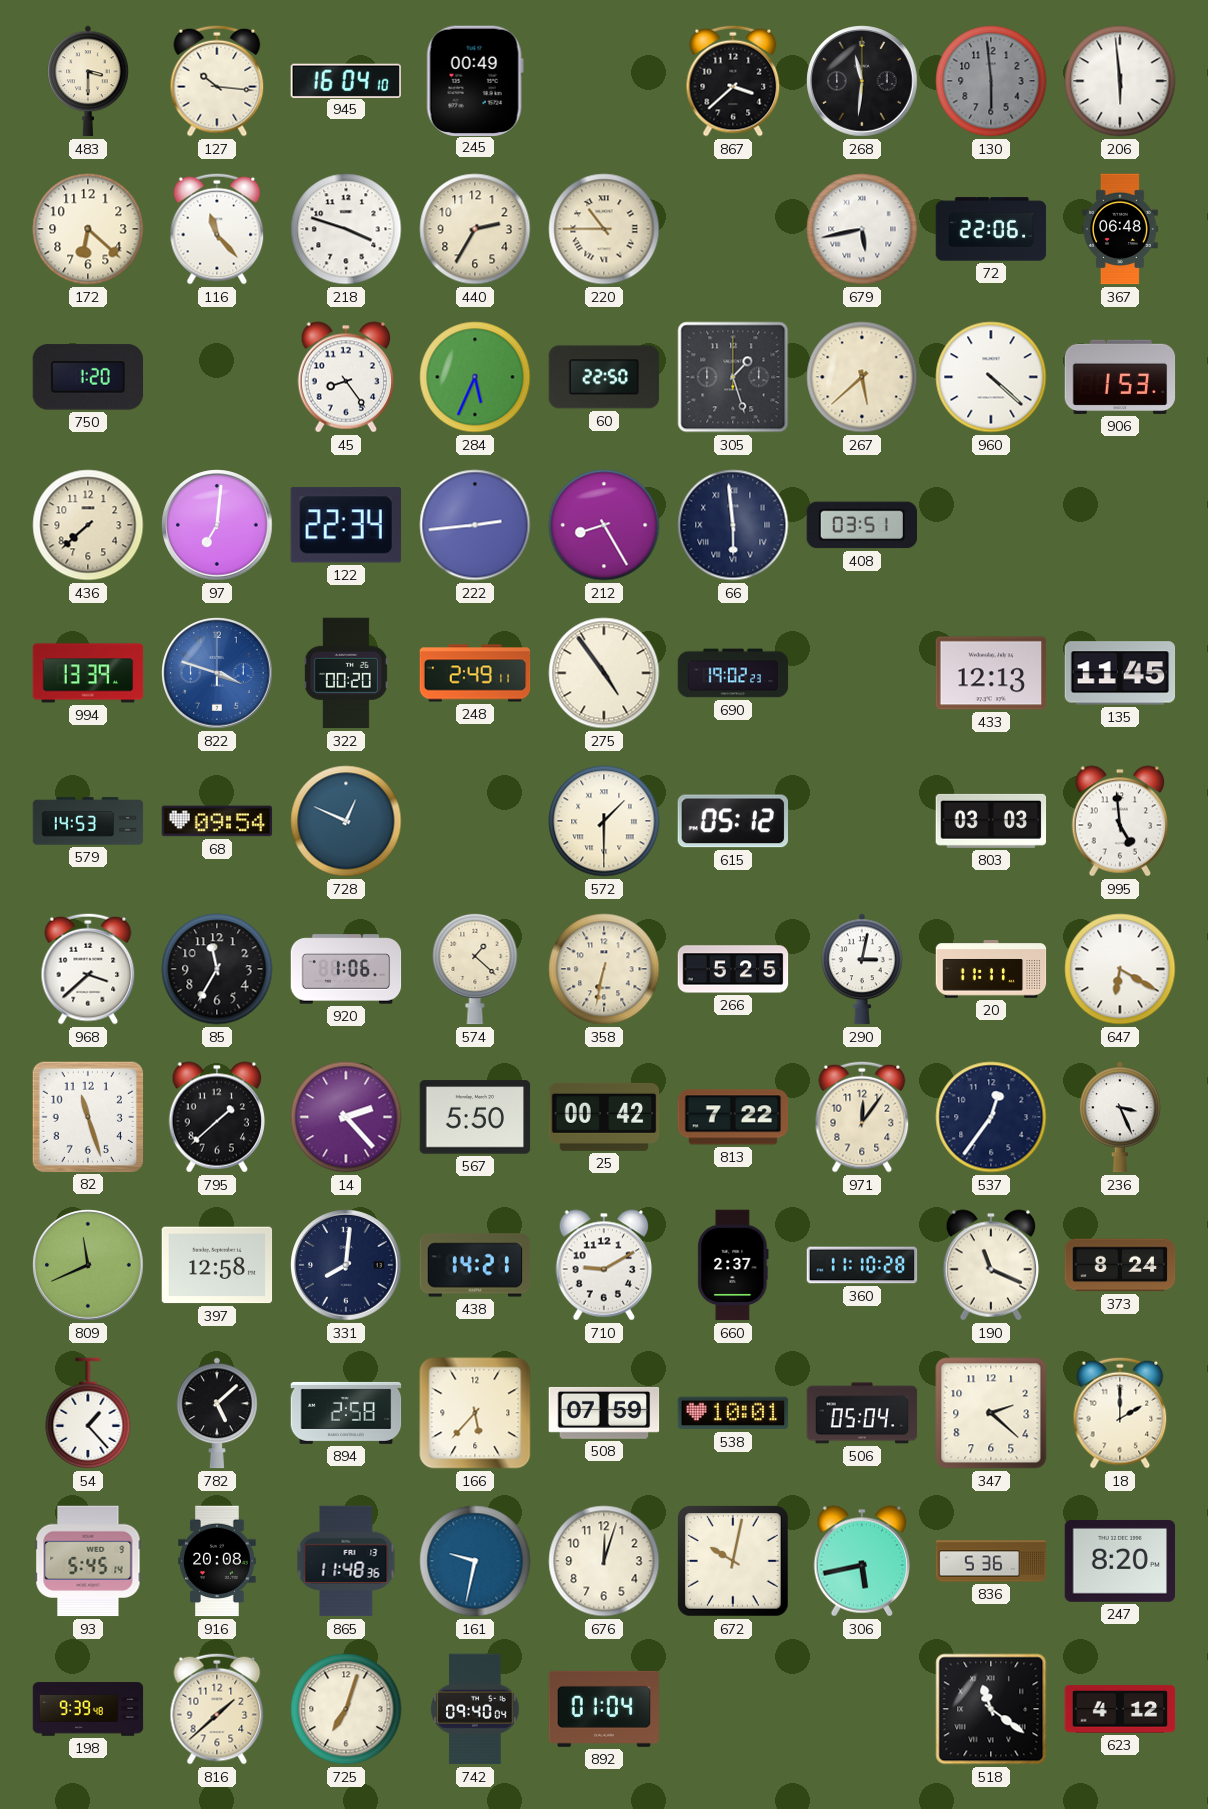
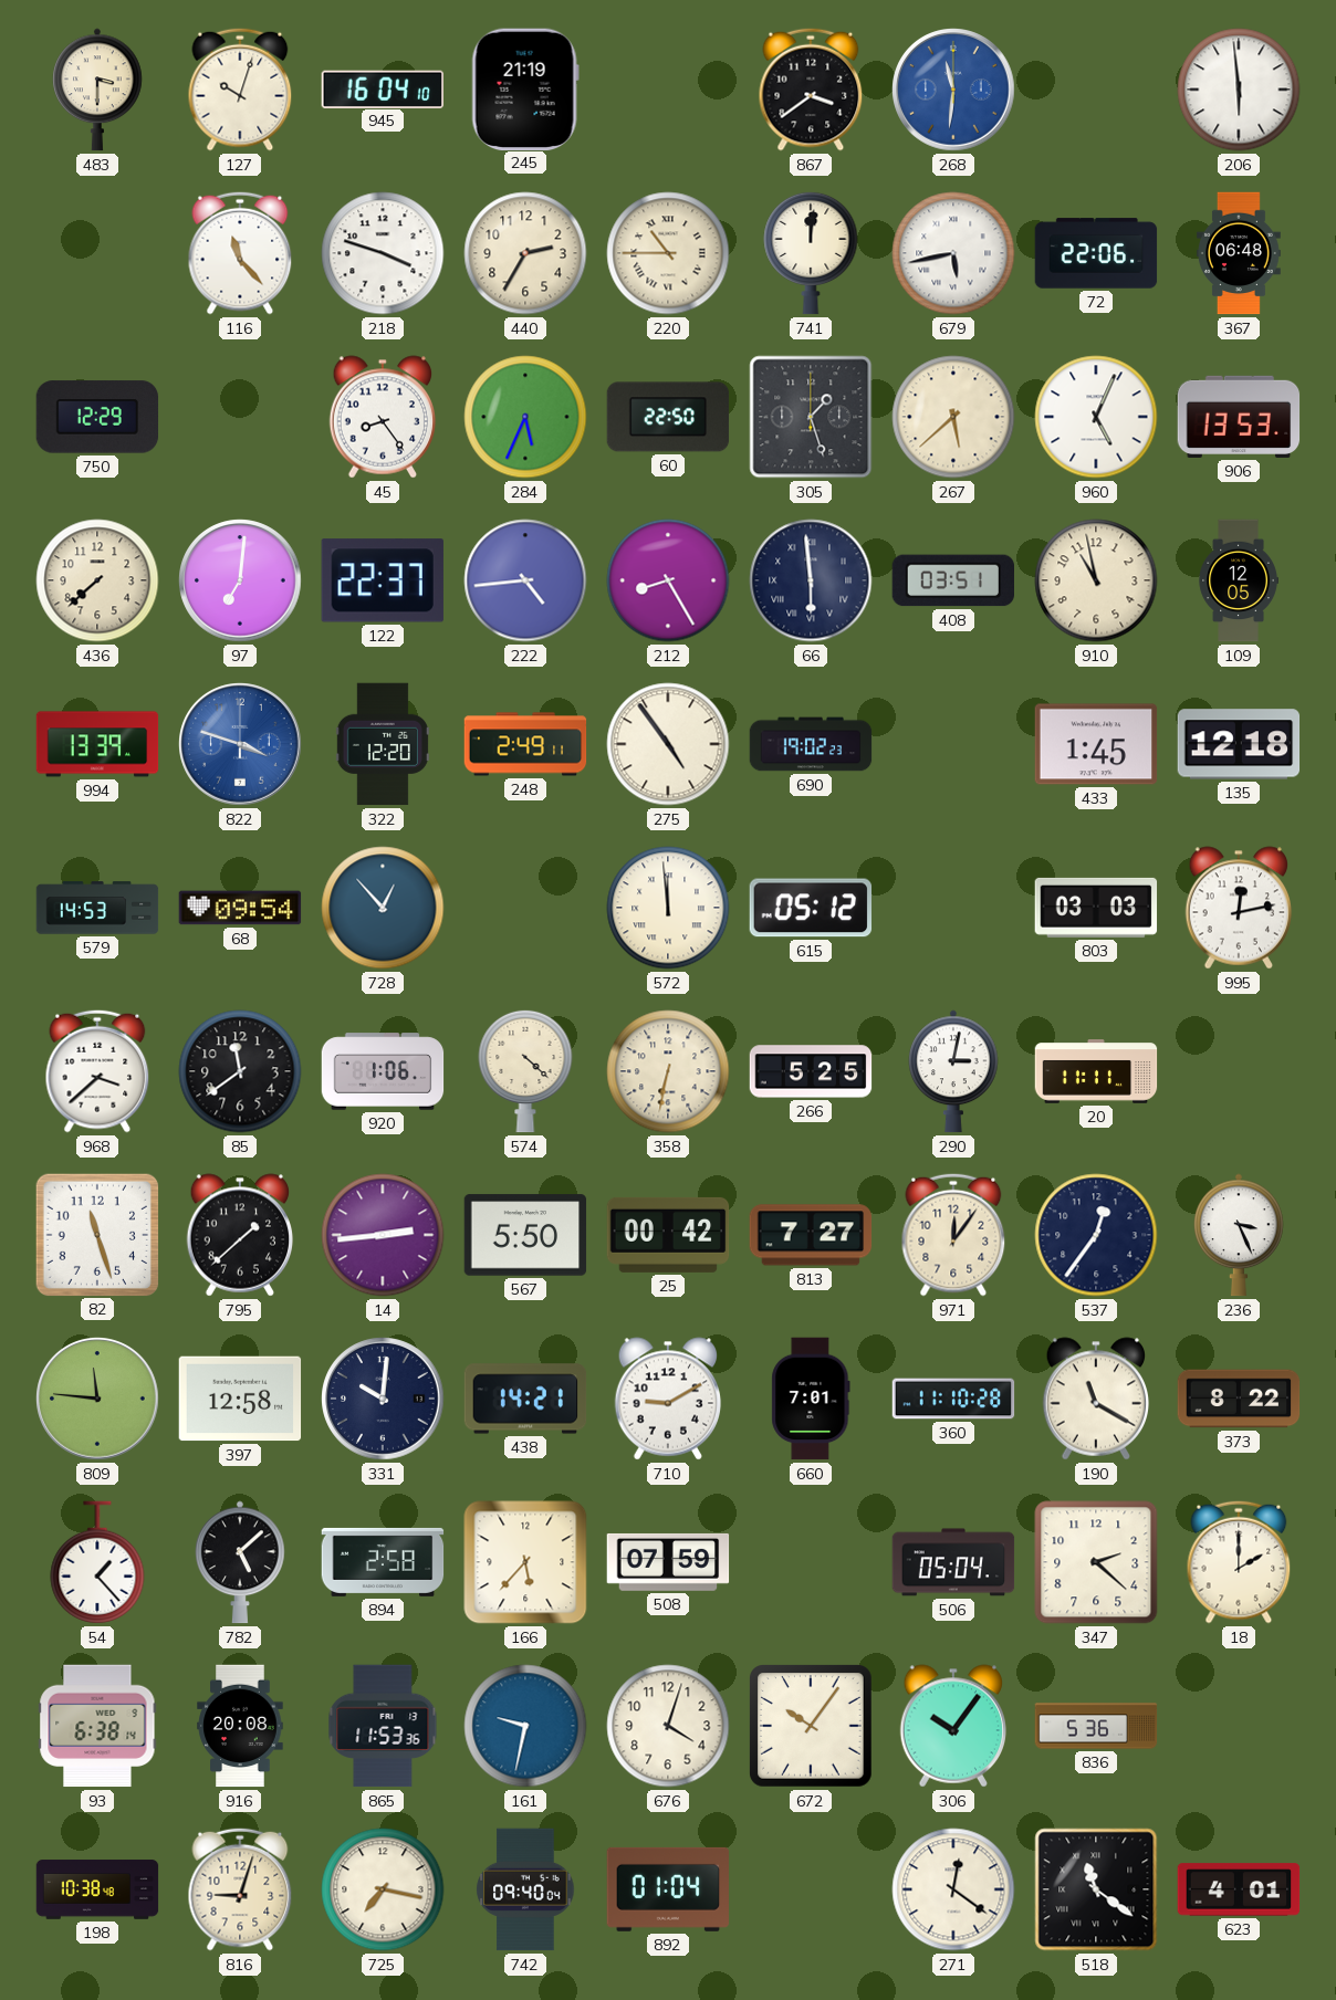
127: 10:16 -> 10:03 (240, 90)
245: 00:49 -> 21:19 (525, 88)
867: 3:38 -> 3:39 (811, 90)
268 dial: black -> blue (953, 90)
130: 5:59 -> none (991, 81)
172: 6:22 -> none (88, 229)
741: none -> 12:01 (811, 253)
750: 1:20 -> 12:29 (97, 417)
960: 4:22 -> 5:04 (1096, 417)
906: 1:53 -> 13:53 (1239, 417)
122: 22:34 -> 22:37 (383, 580)
222: 2:44 -> 4:44 (525, 580)
910: none -> 10:58 (1096, 580)
109: none -> 12:05 (1239, 580)
322: 00:20 -> 12:20 (383, 744)
433: 12:13 -> 1:45 (1096, 744)
135: 11:45 -> 12:18 (1239, 744)
728: 12:49 -> 12:53 (383, 908)
572: 1:30 -> 11:59 (668, 908)
995: 4:59 -> 12:13 (1239, 908)
85: 11:35 -> 11:39 (240, 1071)
574: 1:22 -> 4:22 (525, 1071)
647: 6:20 -> none (1120, 969)
14: 2:23 -> 2:44 (383, 1235)
813: 7:22 -> 7:27 (811, 1235)
809: 11:41 -> 11:46 (97, 1399)
331: 8:01 -> 10:01 (383, 1399)
660: 2:37 -> 7:01 (811, 1399)
190: 11:19 -> 11:20 (1096, 1399)
373: 8:24 -> 8:22 (1239, 1399)
538: 10:01 -> none (733, 1413)
93: 5:45 -> 6:38 (97, 1726)
865: 11:48 -> 11:53 (383, 1726)
676: 12:03 -> 4:03 (668, 1726)
672: 10:02 -> 10:06 (811, 1726)
306: 5:43 -> 10:06 (953, 1726)
247: 8:20 -> none (1120, 1561)
198: 9:39 -> 10:38 (97, 1889)
816: 1:38 -> 9:03 (240, 1889)
725: 7:03 -> 7:17 (383, 1889)
271: none -> 12:21 (953, 1889)
623: 4:12 -> 4:01 (1239, 1889)
